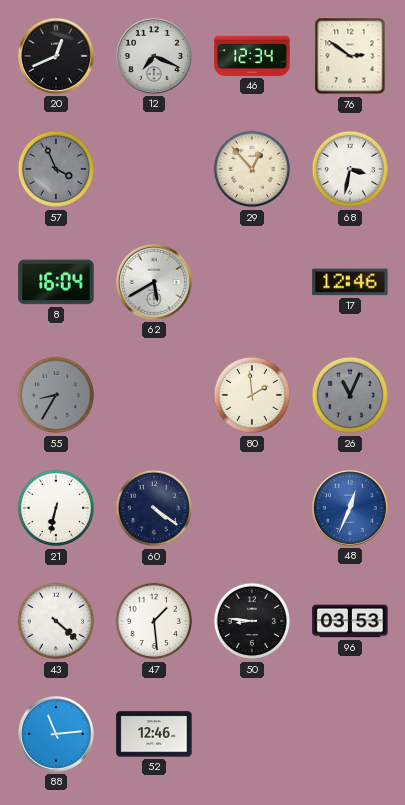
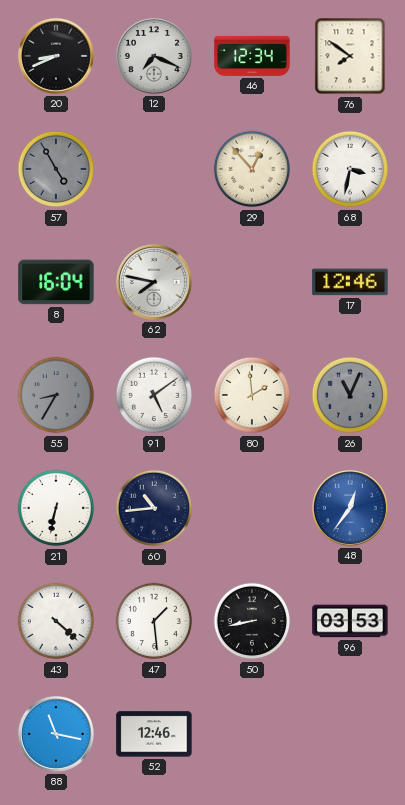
20: 12:41 -> 8:41 (56, 56)
76: 2:51 -> 7:51 (350, 56)
57: 3:56 -> 4:55 (56, 169)
62: 5:40 -> 7:47 (154, 282)
91: none -> 5:09 (154, 395)
60: 4:21 -> 10:44 (154, 508)
48: 12:34 -> 12:36 (350, 508)
50: 8:46 -> 8:43 (252, 621)
88: 11:14 -> 11:17 (56, 734)
